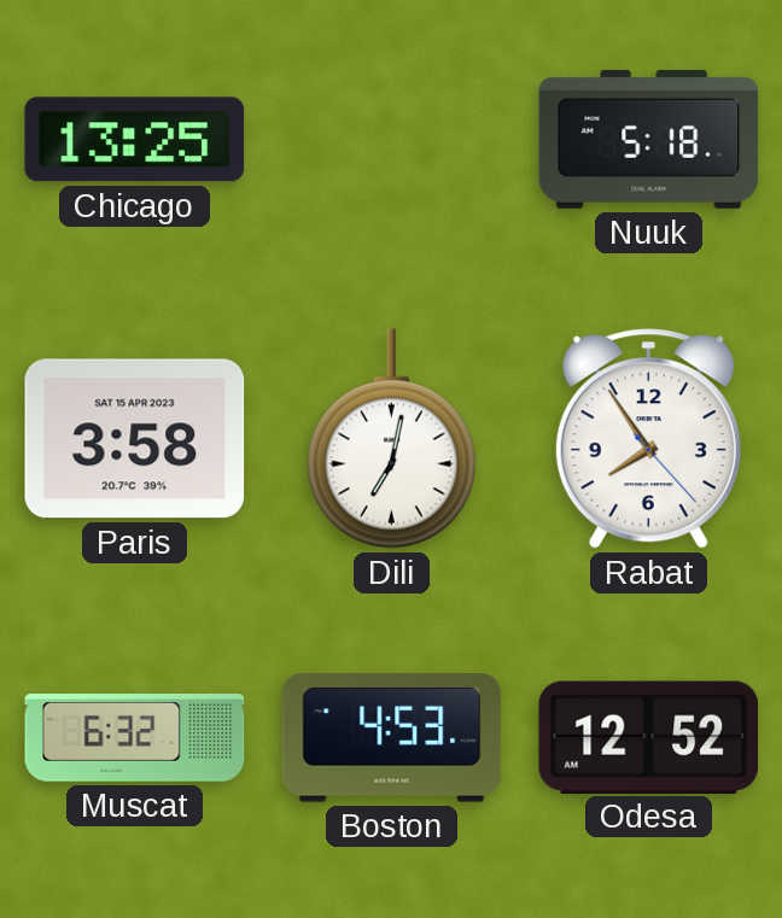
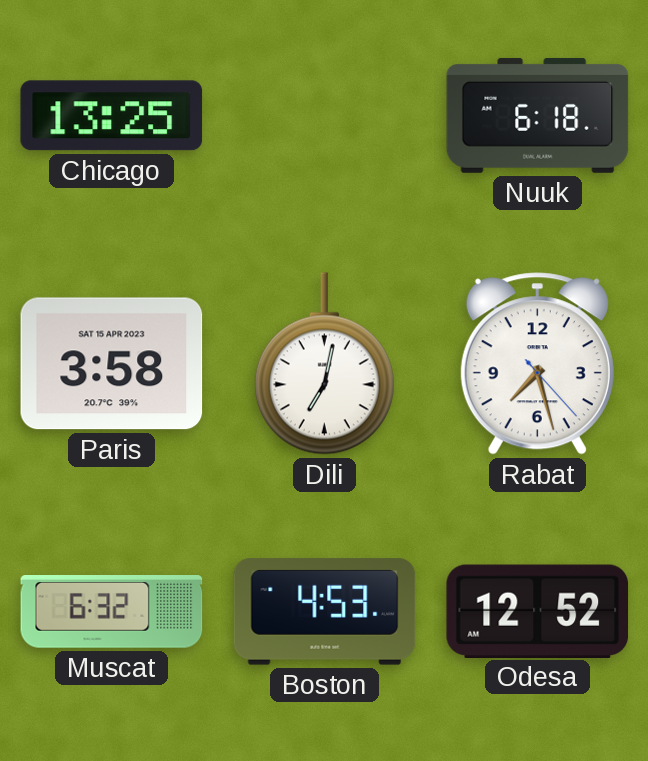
Nuuk: 5:18 -> 6:18 (538, 115)
Rabat: 7:54 -> 7:27 (537, 364)
